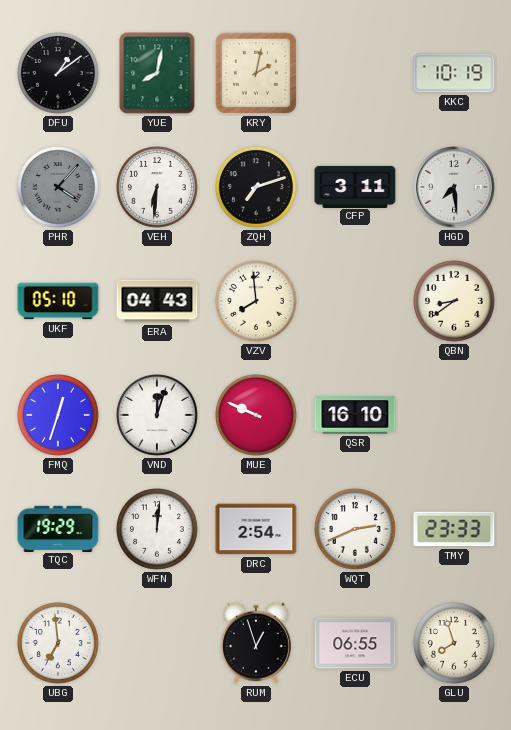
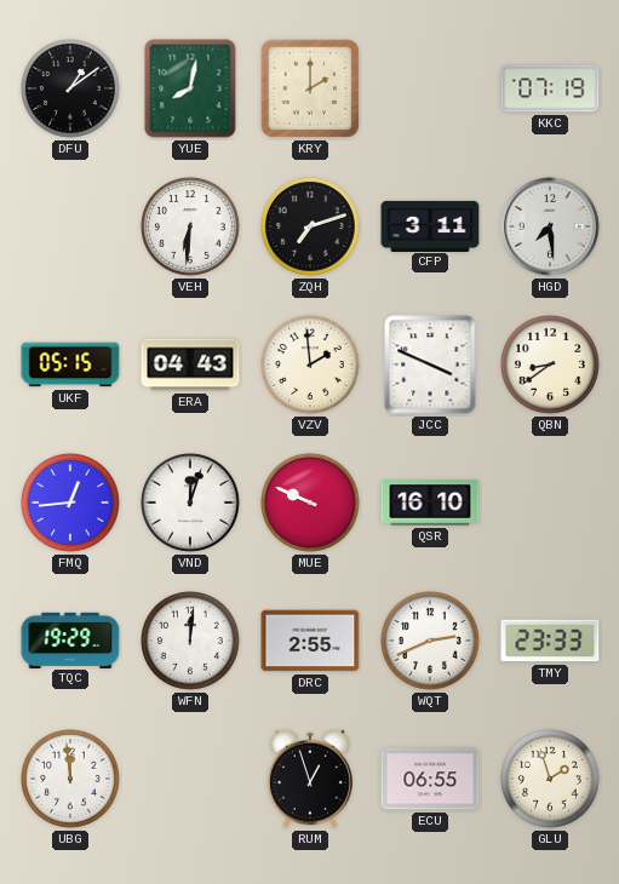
KRY: 2:02 -> 2:00 (310, 88)
KKC: 10:19 -> 07:19 (550, 88)
PHR: 4:07 -> none (59, 188)
UKF: 05:10 -> 05:15 (70, 364)
VZV: 7:59 -> 1:59 (311, 366)
JCC: none -> 3:49 (430, 364)
FMQ: 12:33 -> 12:44 (71, 504)
DRC: 2:54 -> 2:55 (310, 641)
UBG: 6:59 -> 11:59 (71, 780)
GLU: 7:57 -> 1:57 (551, 780)
